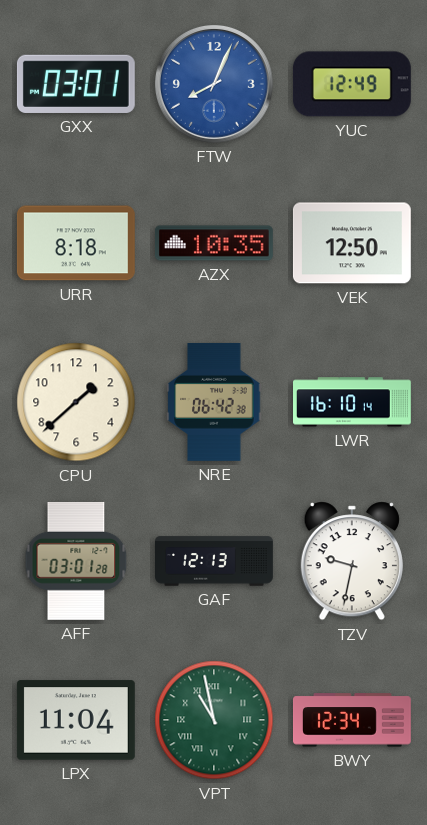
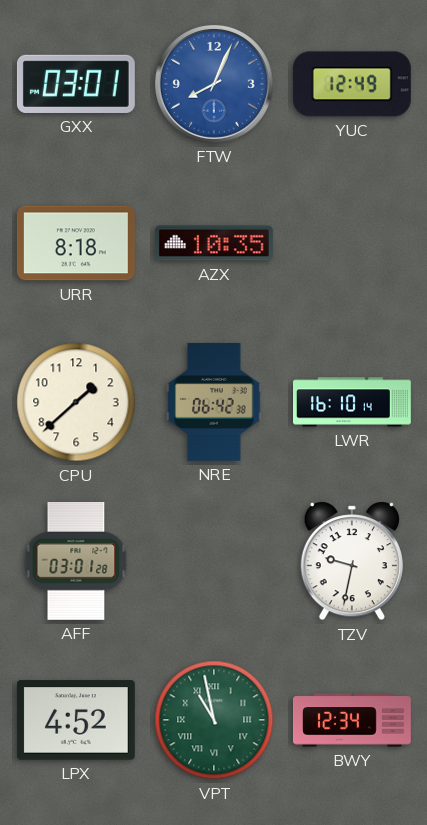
VEK: 12:50 -> none (352, 243)
GAF: 12:13 -> none (215, 561)
LPX: 11:04 -> 4:52 (76, 720)
